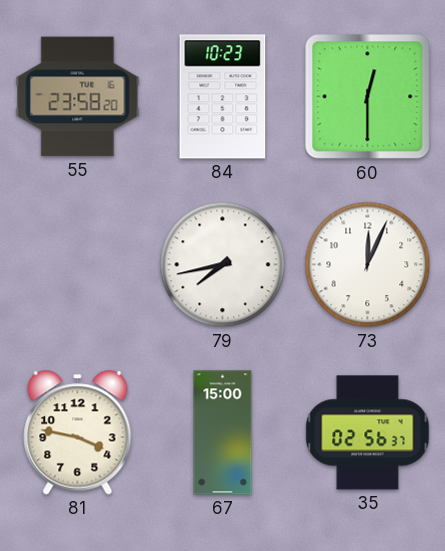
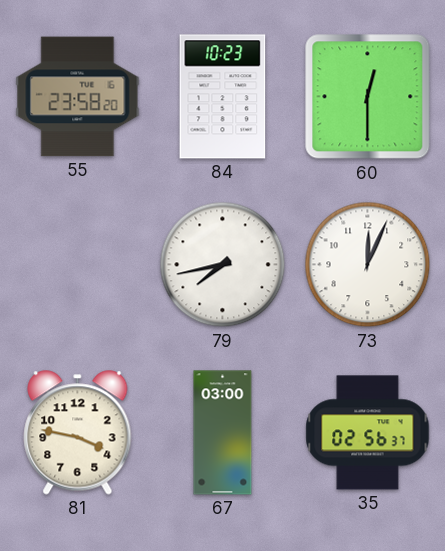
67: 15:00 -> 03:00 (223, 433)
